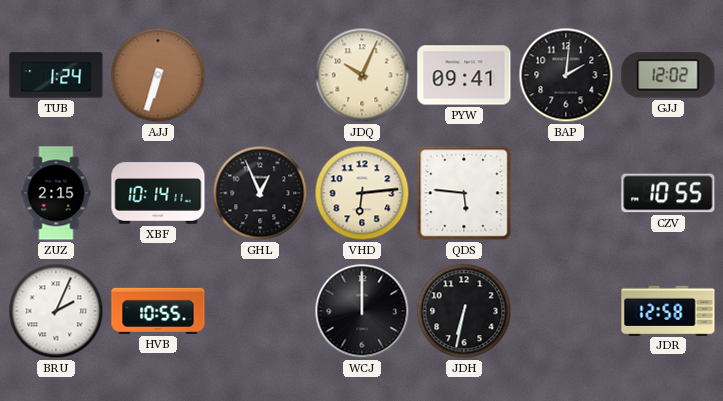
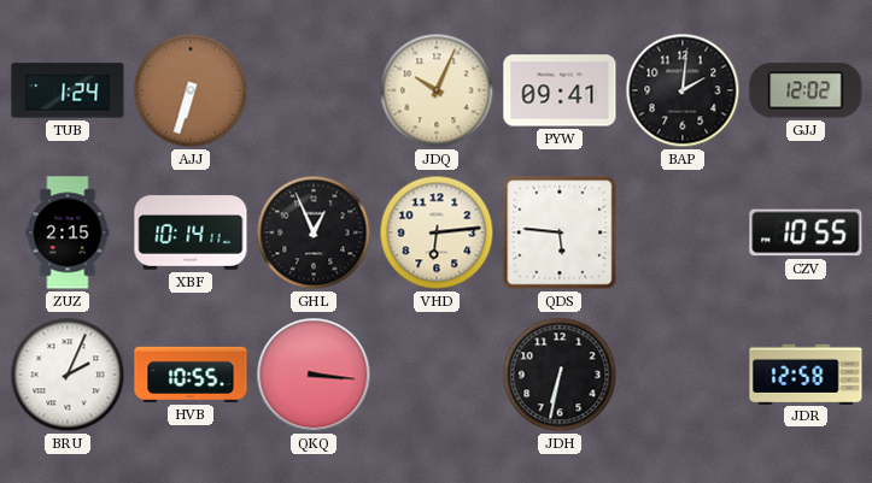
QKQ: none -> 3:16 (314, 375)
WCJ: 12:00 -> none (362, 311)
